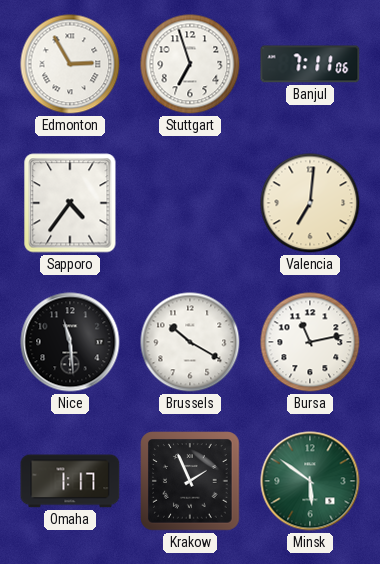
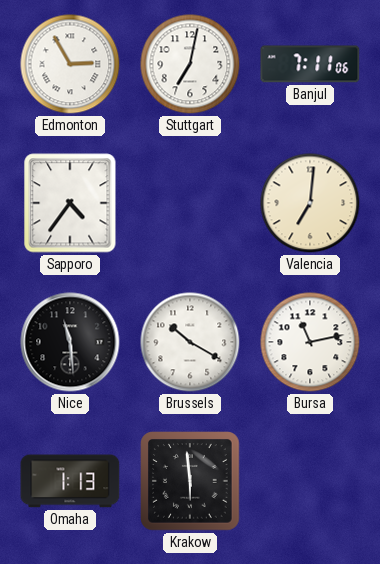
Stuttgart: 6:57 -> 7:02 (190, 64)
Omaha: 1:17 -> 1:13 (70, 481)
Krakow: 1:56 -> 5:59 (190, 481)
Minsk: 5:51 -> none (310, 481)
